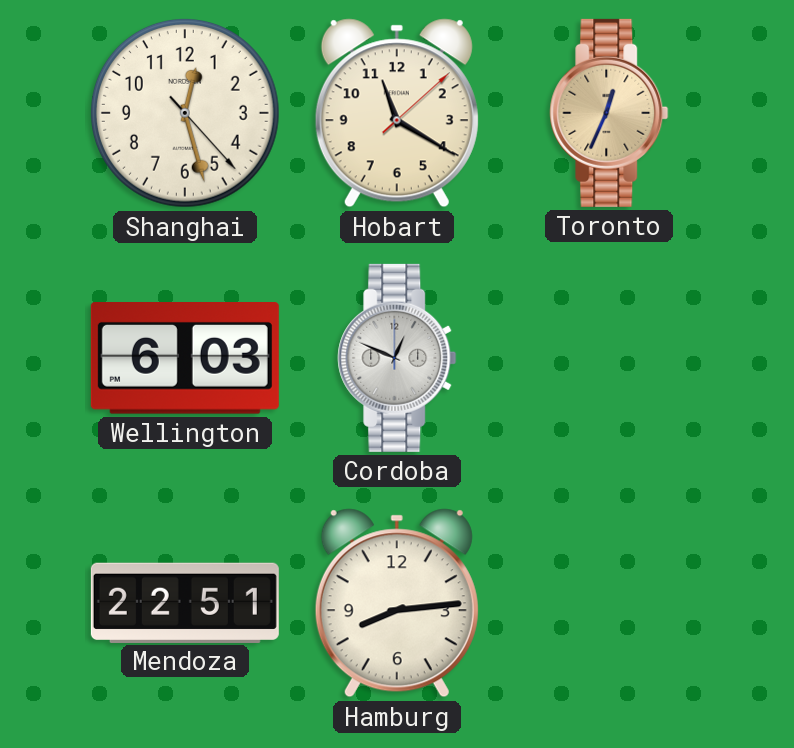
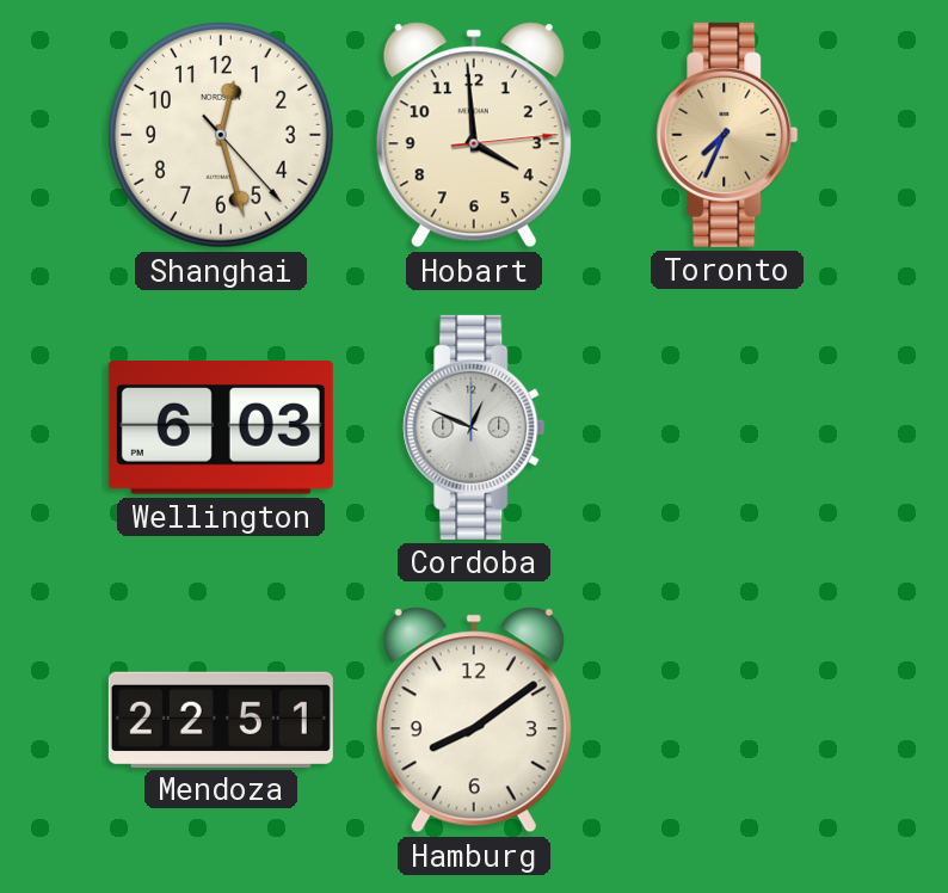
Hobart: 11:20 -> 3:59 (474, 135)
Toronto: 12:34 -> 7:34 (727, 135)
Hamburg: 8:14 -> 8:09 (474, 720)
